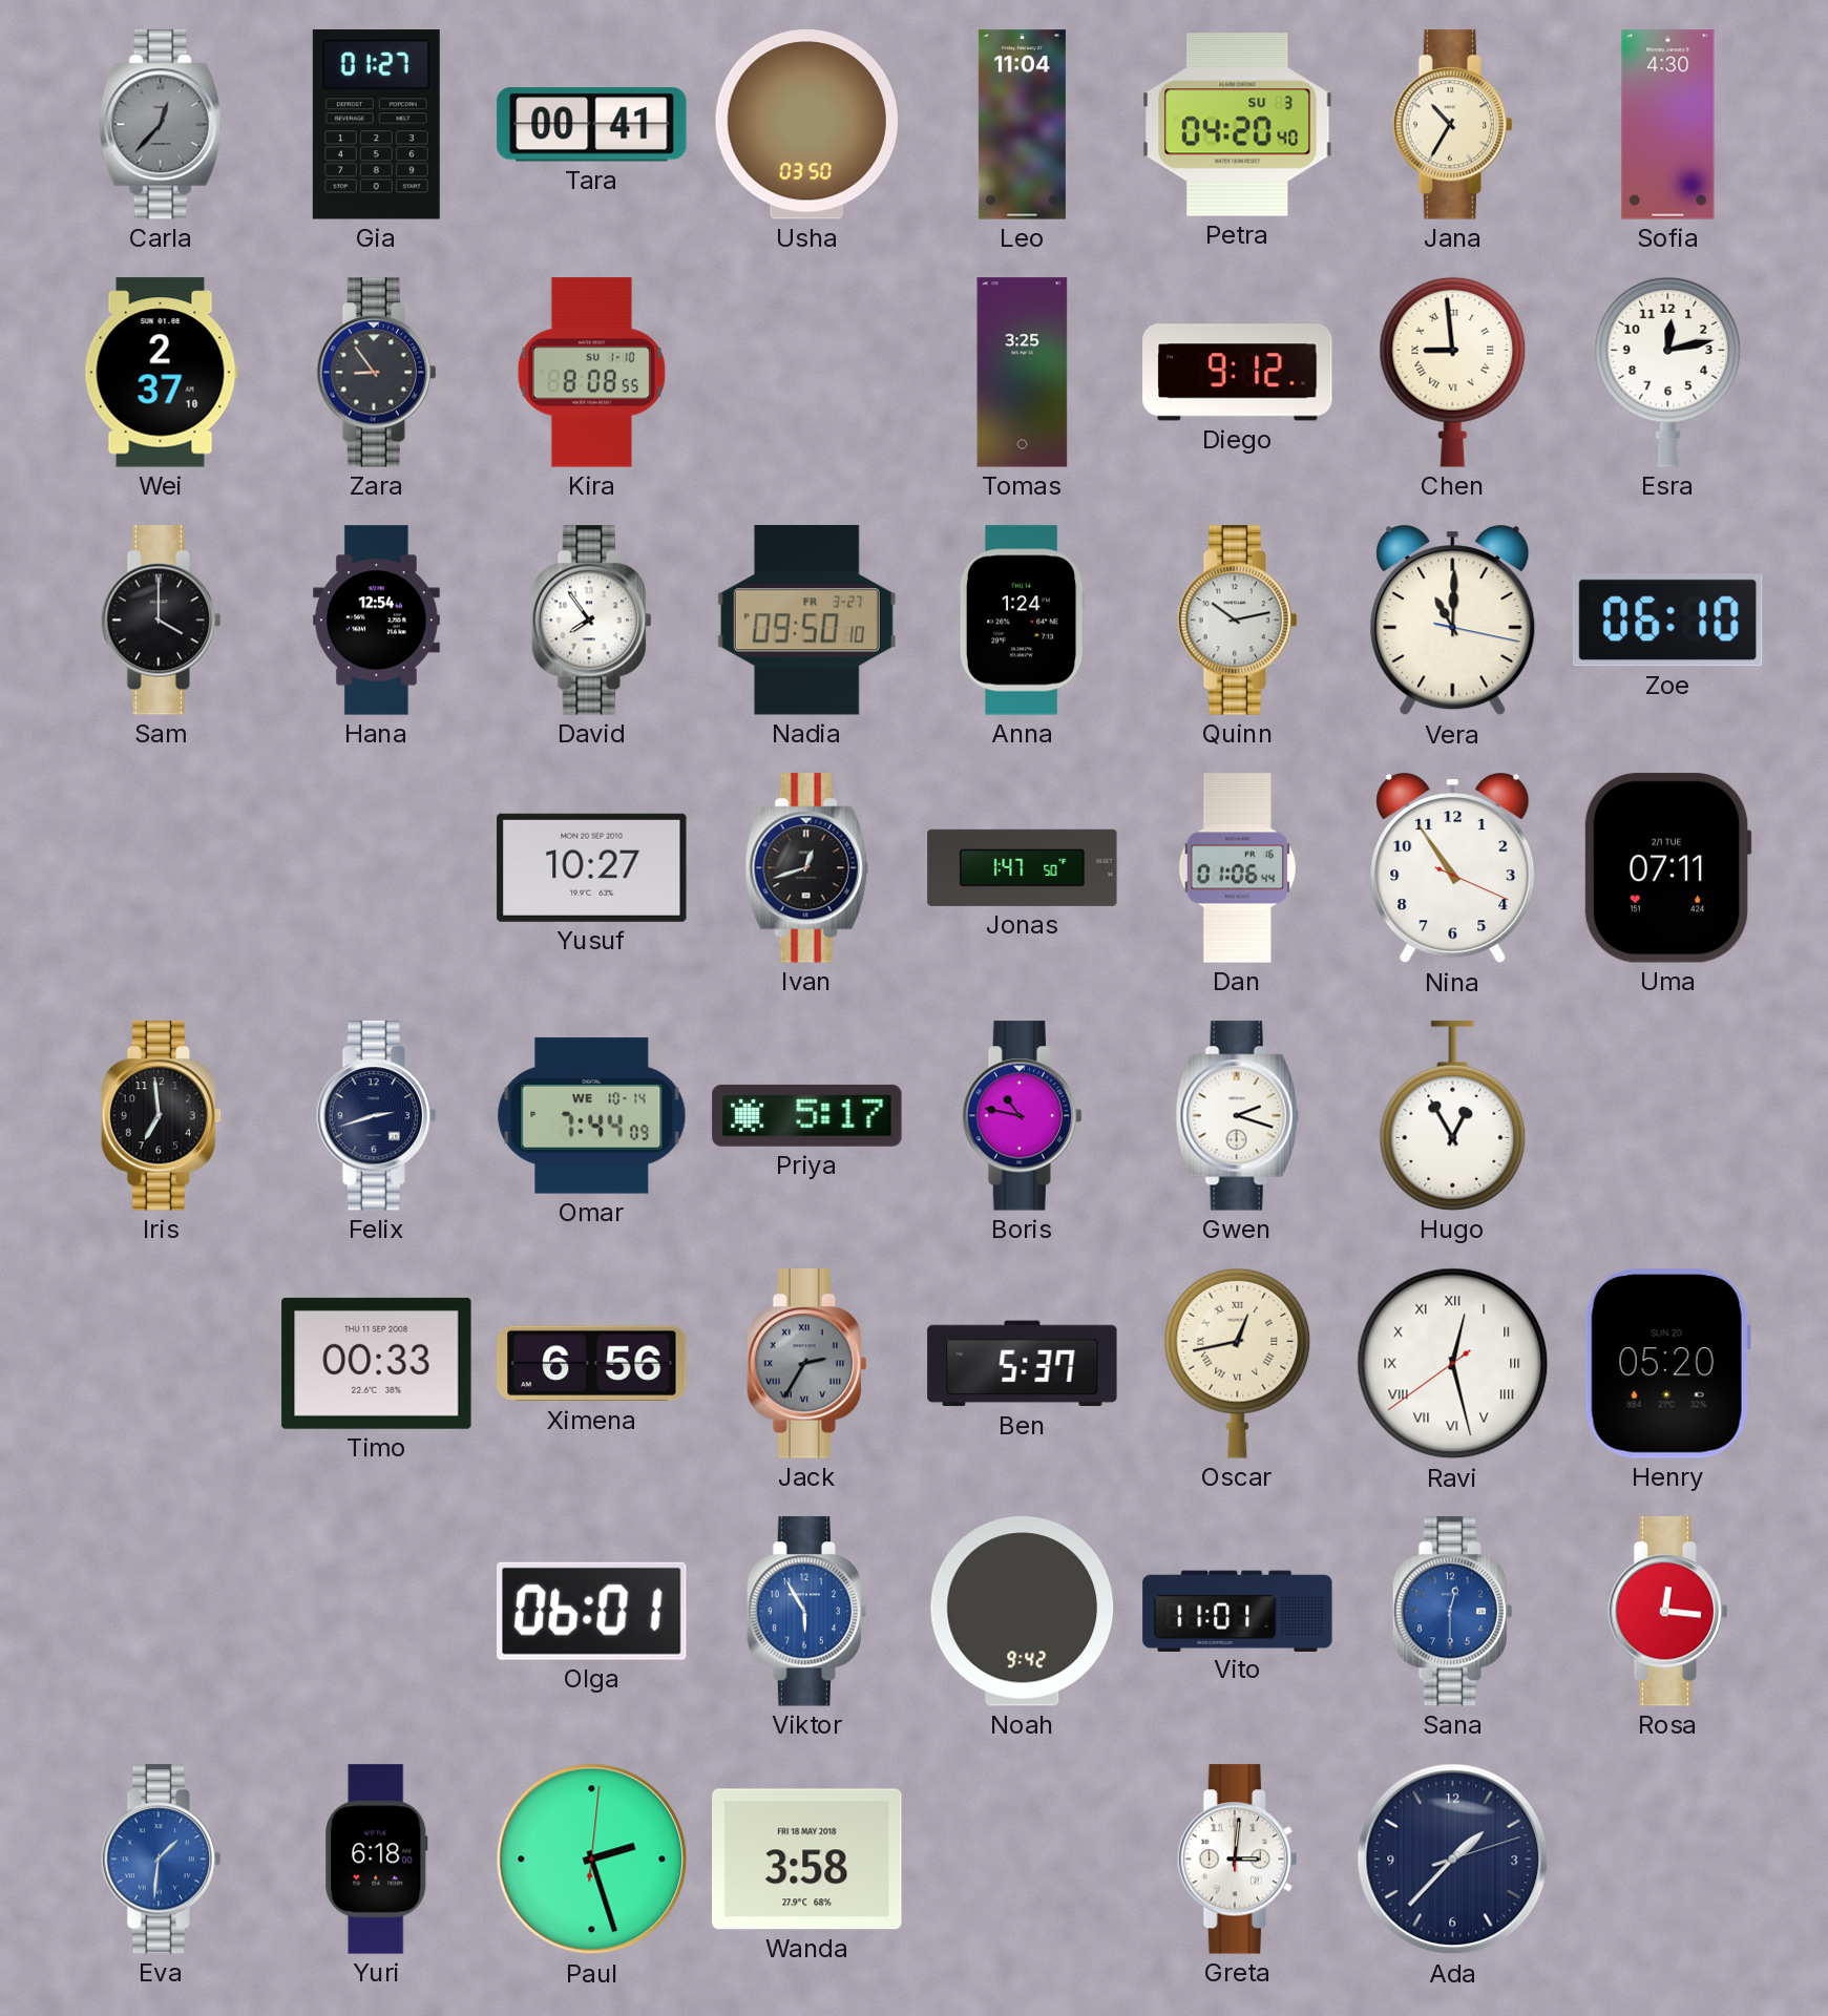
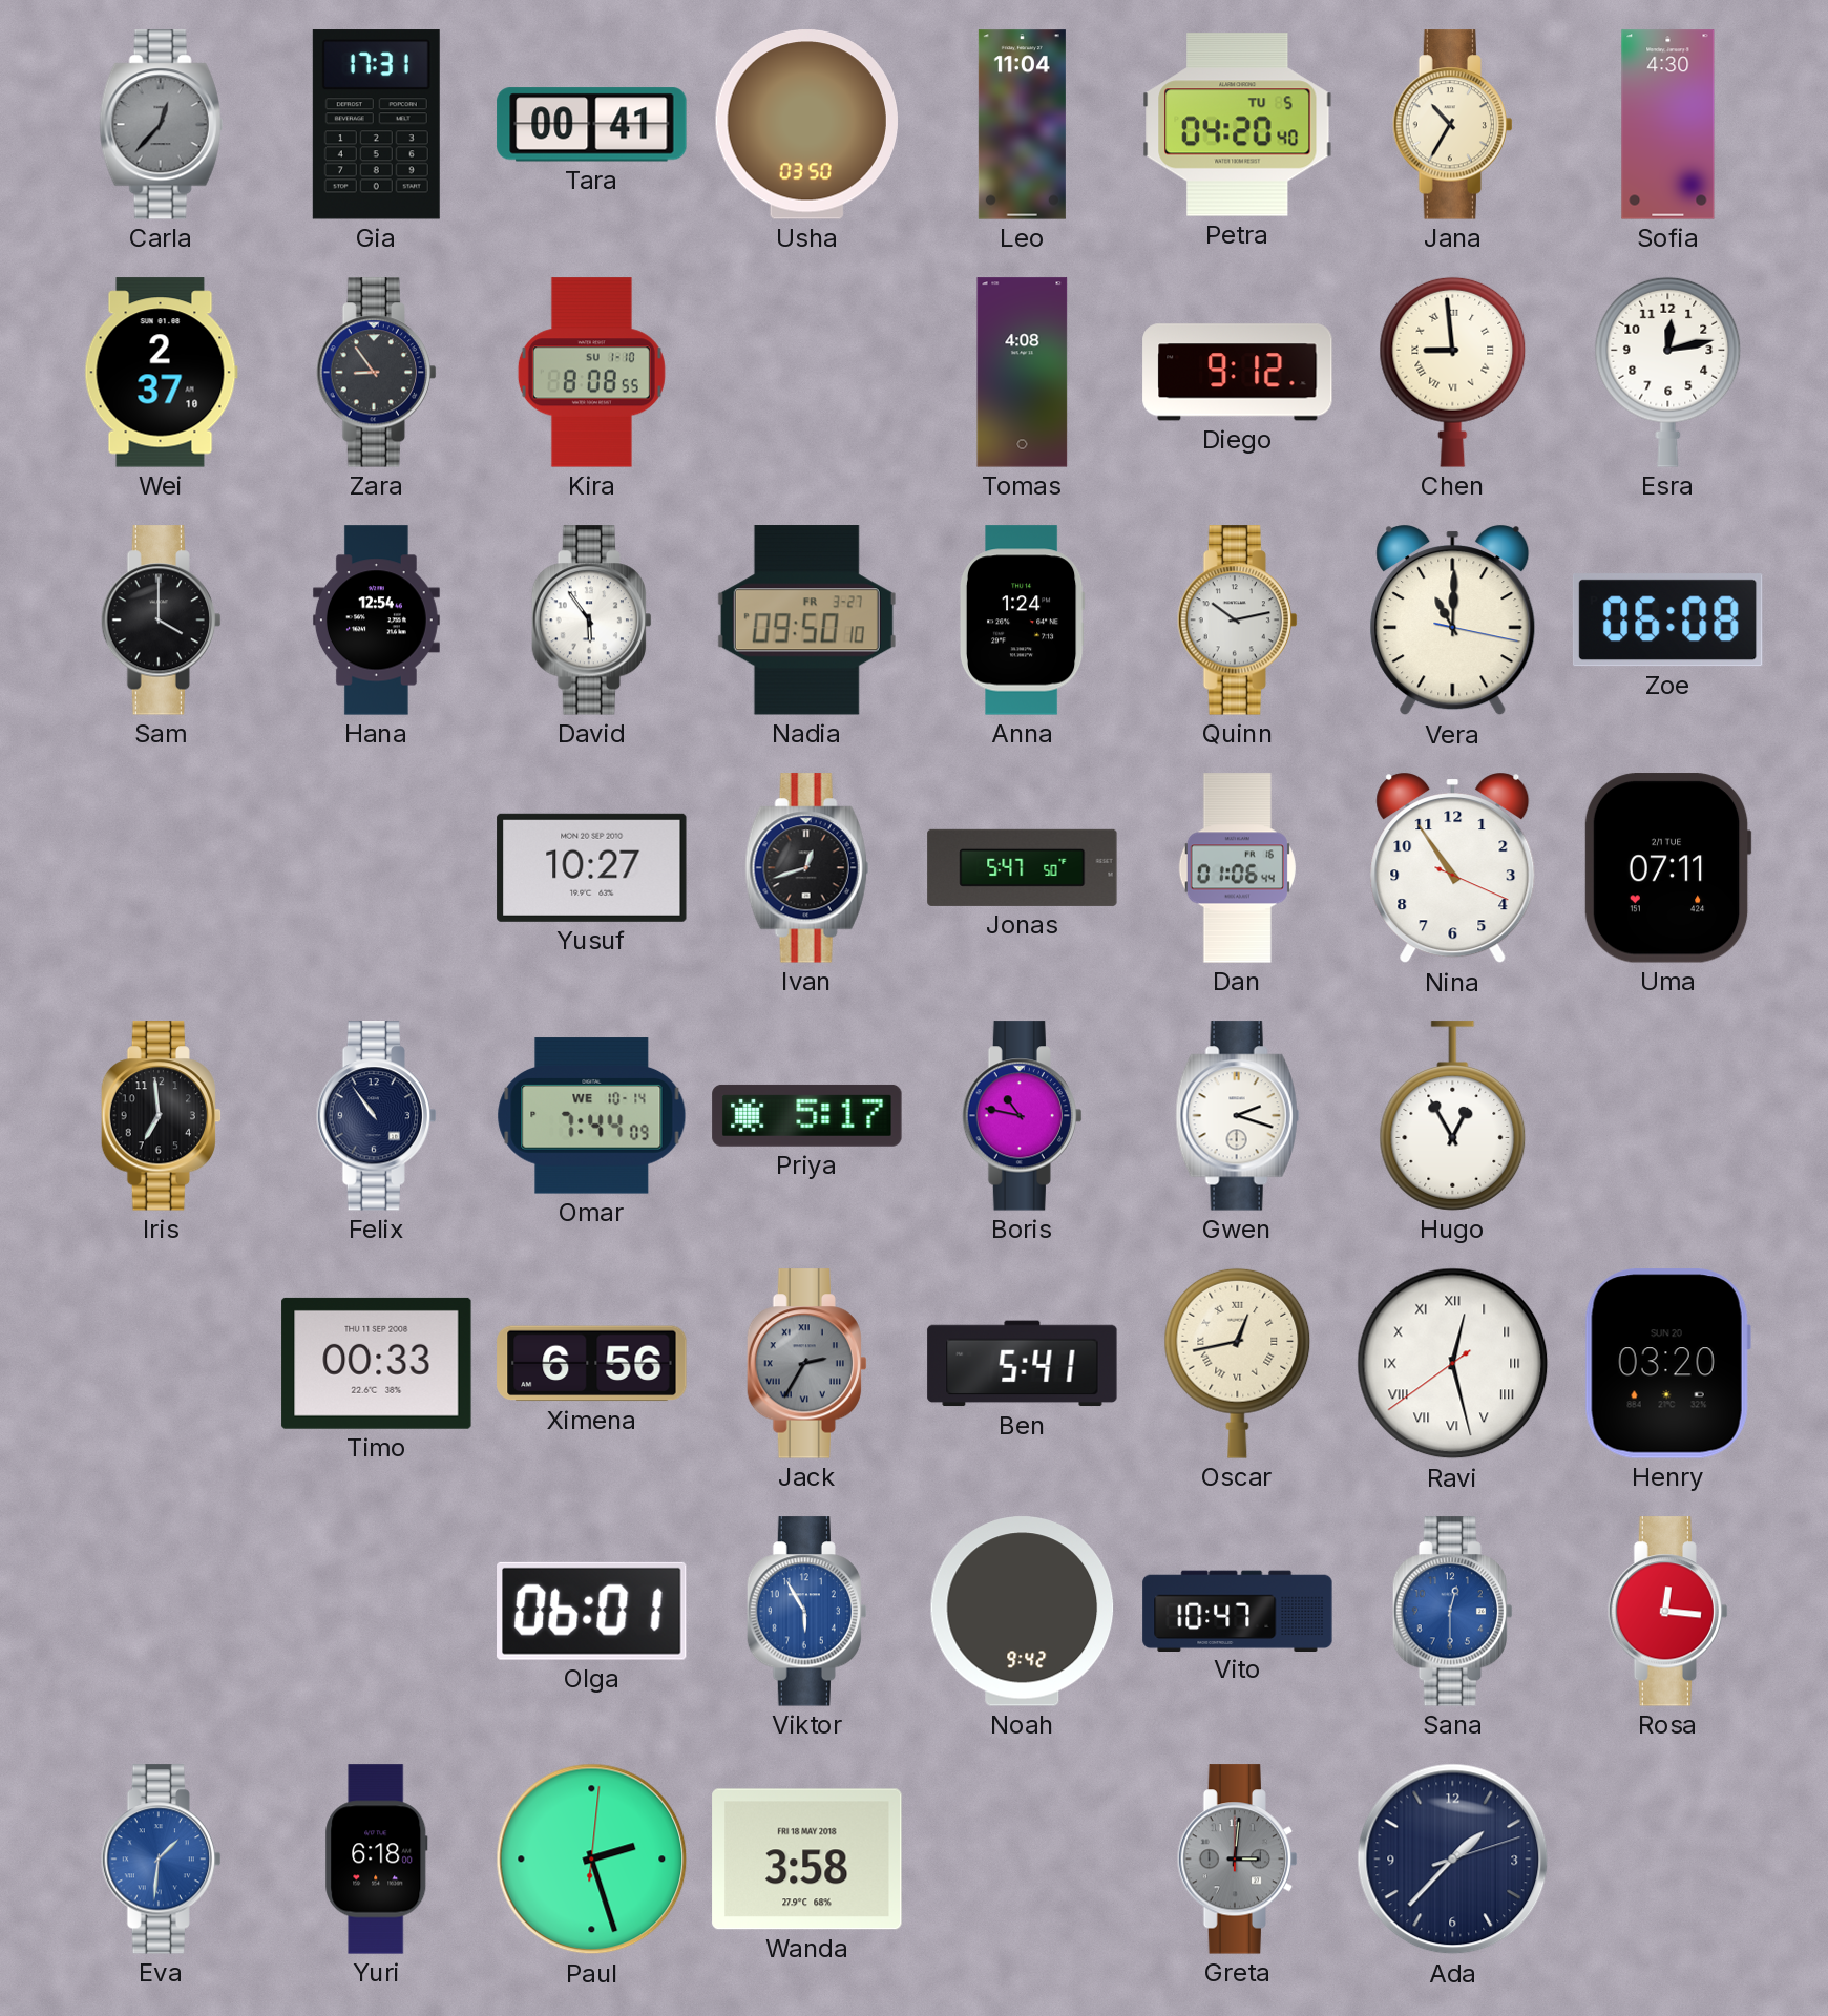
Gia: 01:27 -> 17:31 (376, 125)
Petra date: SU 3 -> TU 5 (1238, 125)
Tomas: 3:25 -> 4:08 (1023, 373)
David: 7:54 -> 5:54 (591, 621)
Zoe: 06:10 -> 06:08 (1667, 621)
Jonas: 1:47 -> 5:47 (1023, 867)
Felix: 2:42 -> 10:54 (376, 1116)
Ben: 5:37 -> 5:41 (1023, 1364)
Henry: 05:20 -> 03:20 (1667, 1364)
Vito: 11:01 -> 10:47 (1238, 1611)
Greta dial: white -> grey (1237, 1860)
